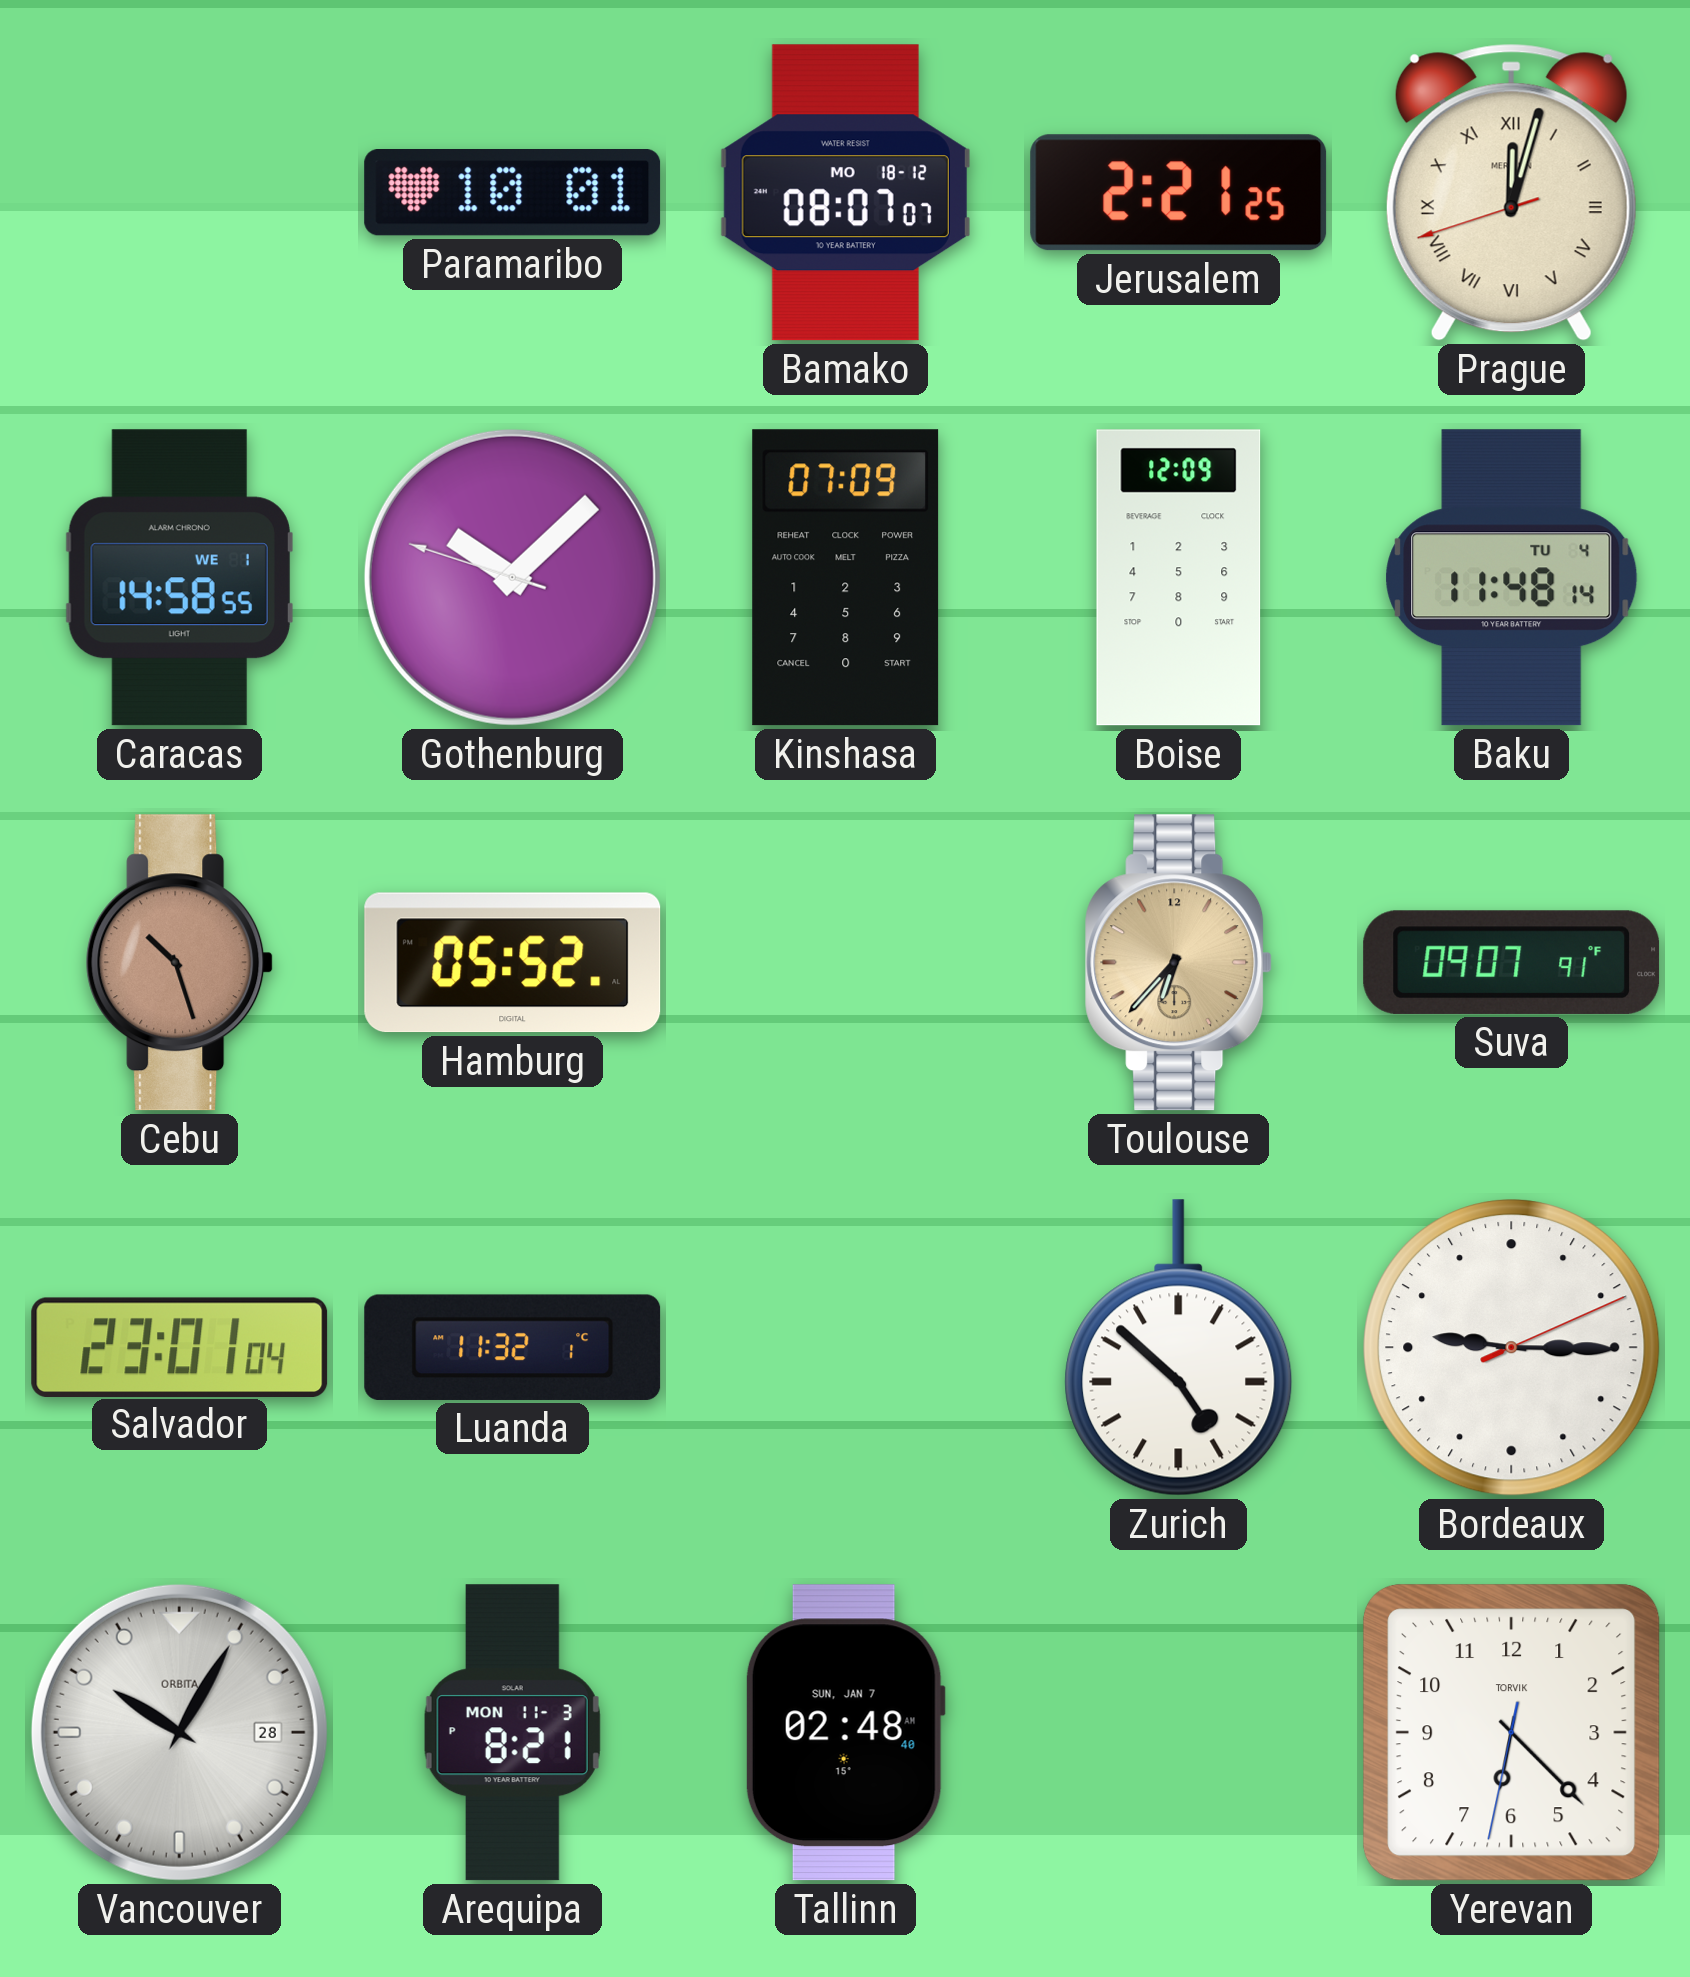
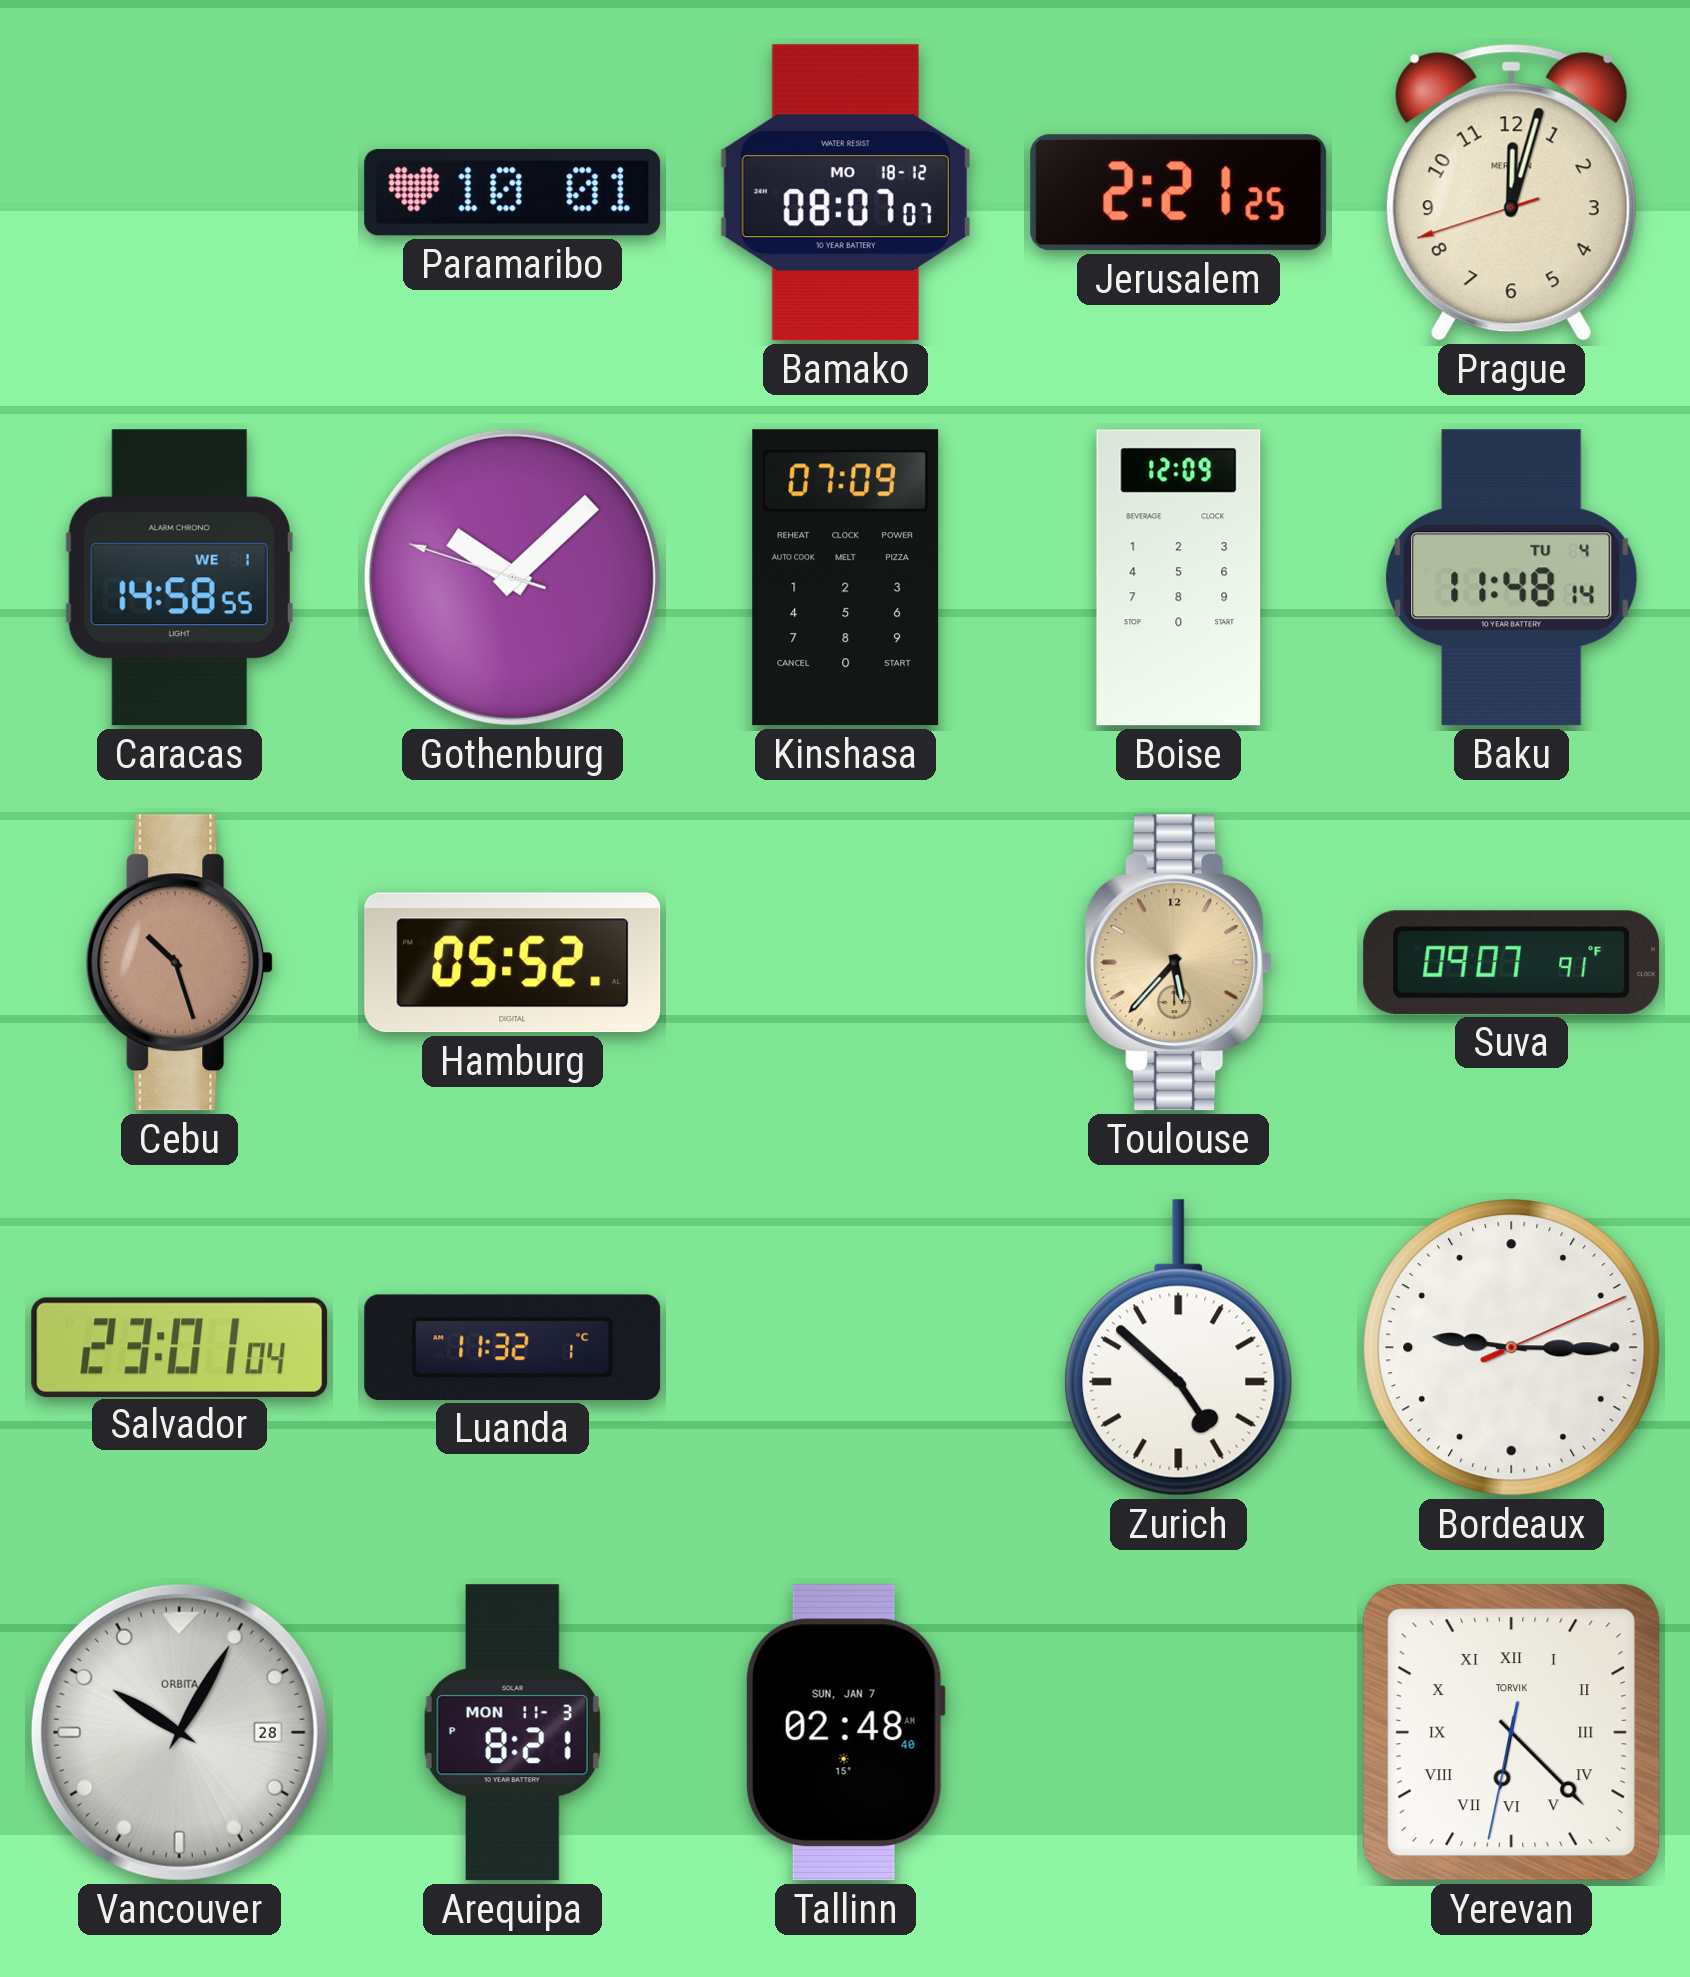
Prague numerals: Roman -> Arabic (1511, 192)
Toulouse: 6:37 -> 5:37 (1179, 963)
Yerevan numerals: Arabic -> Roman (1511, 1732)
